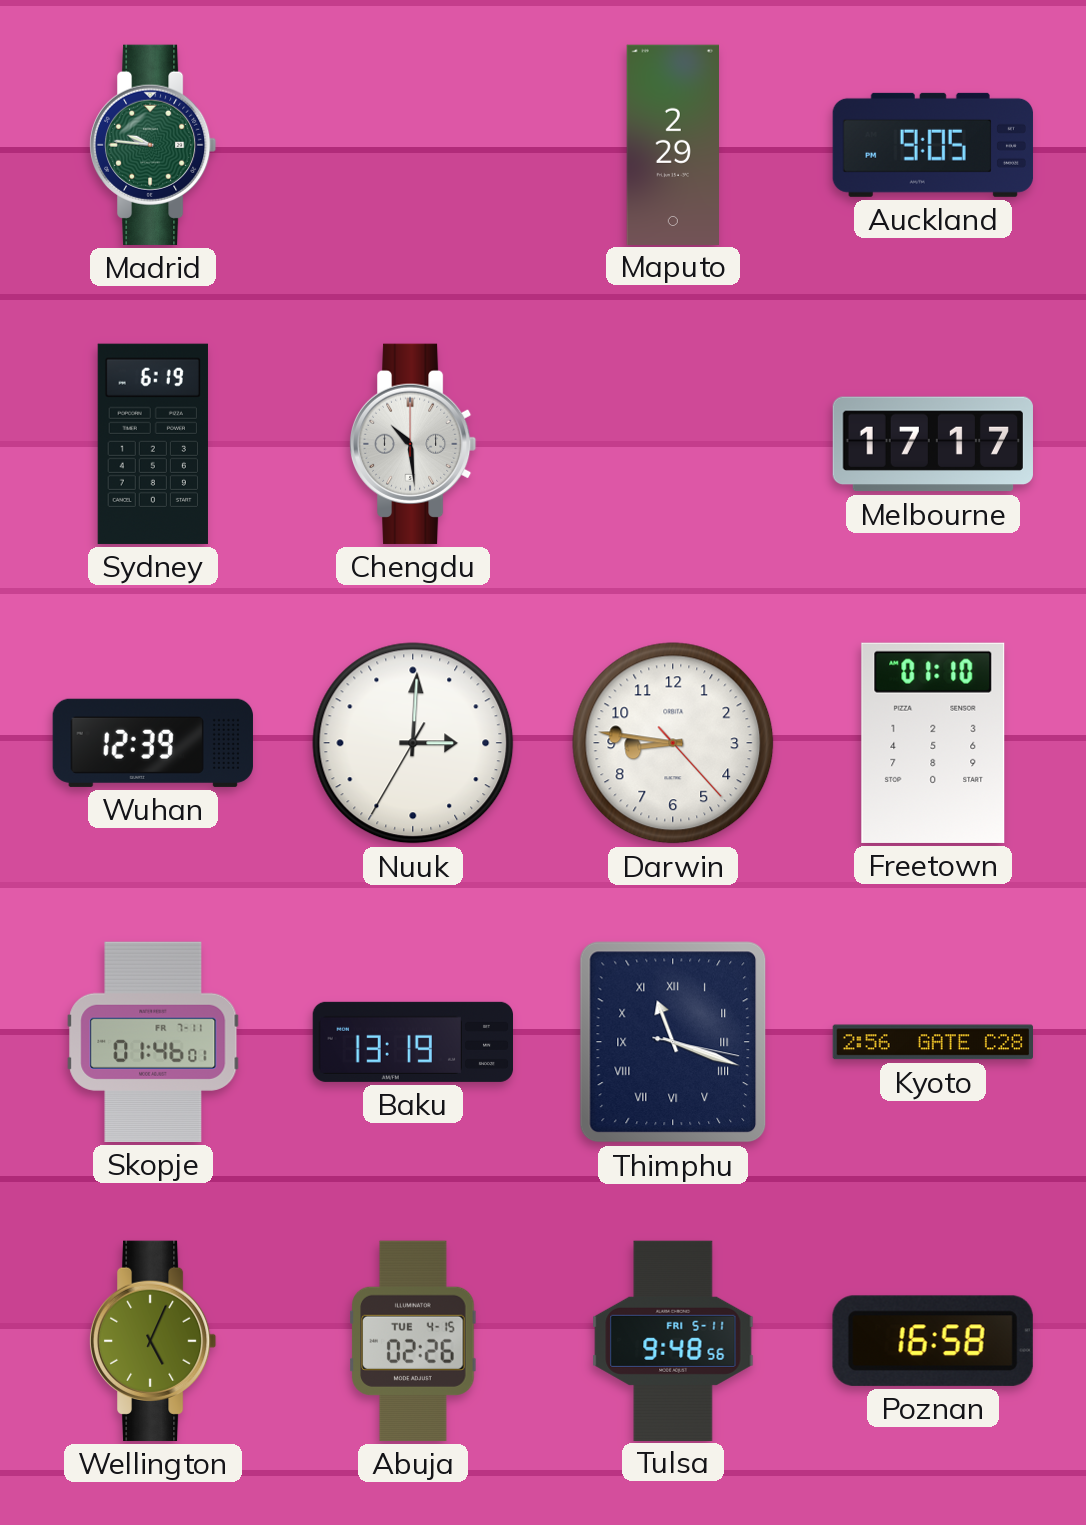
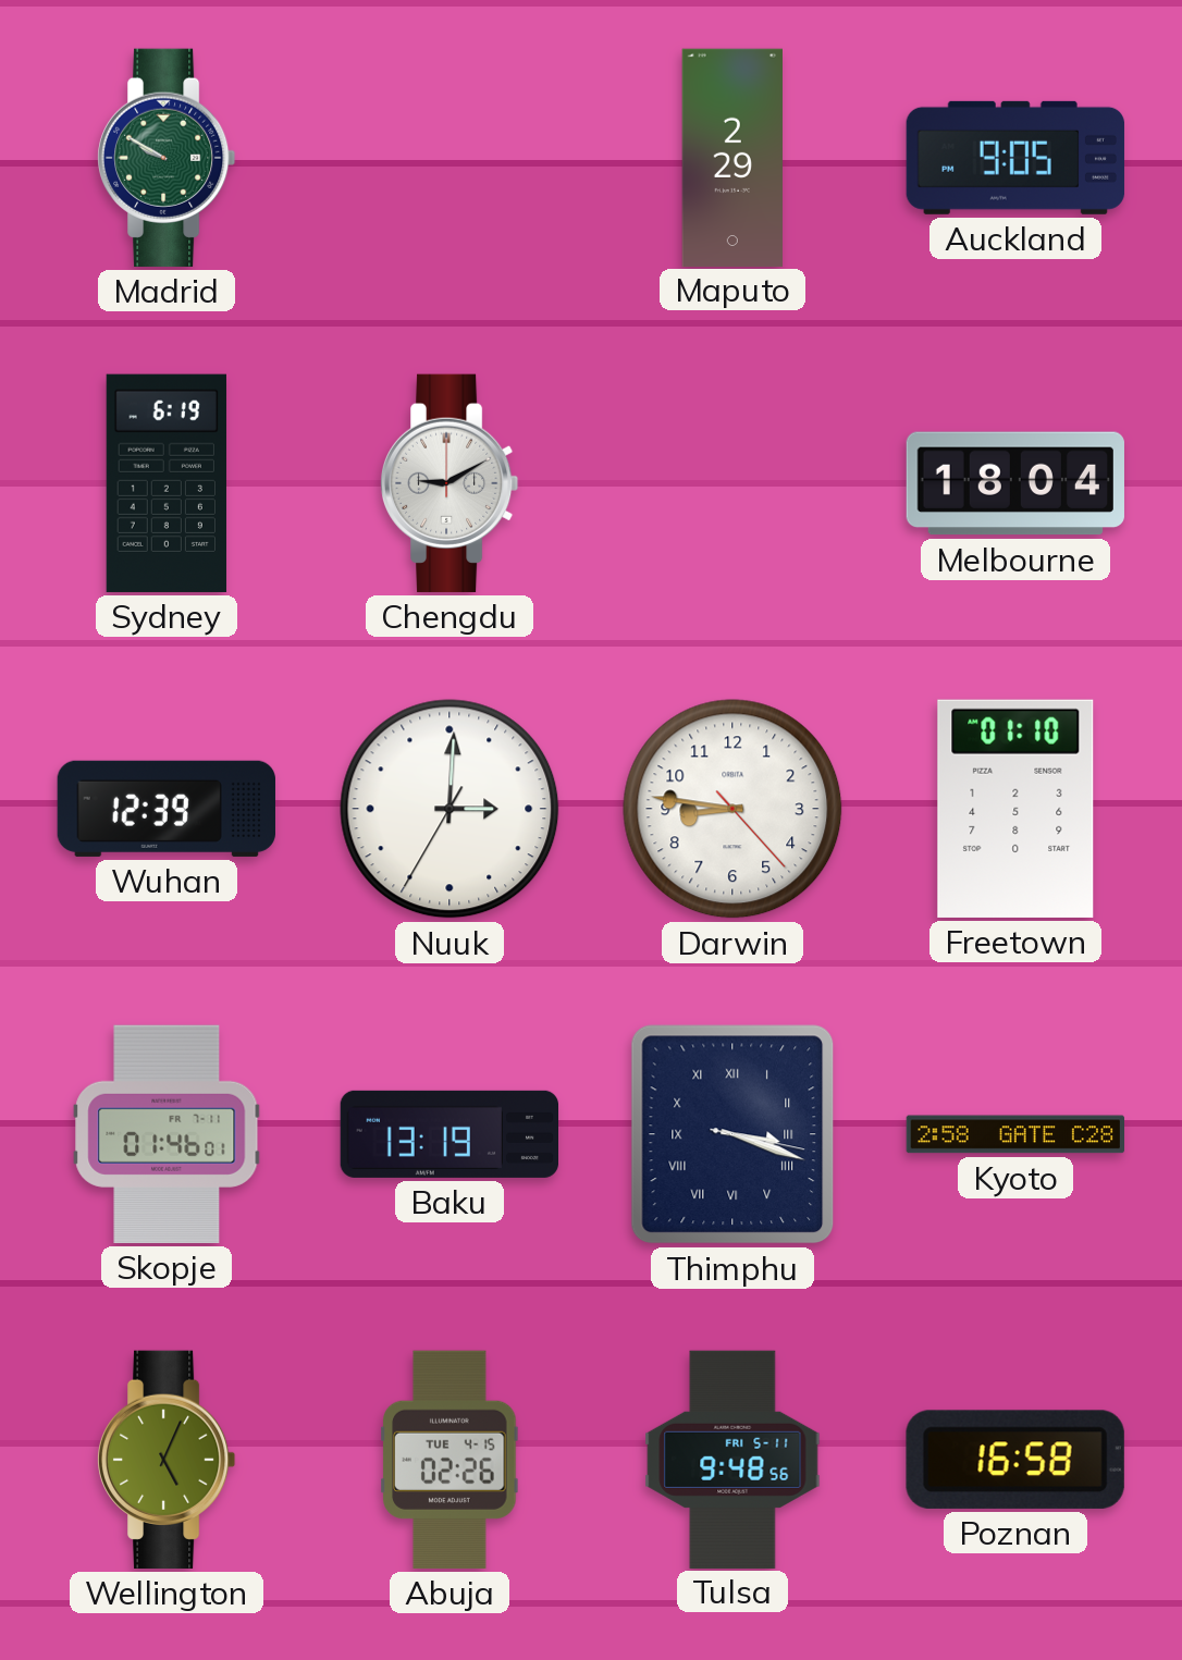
Madrid: 9:46 -> 9:50 (167, 158)
Chengdu: 10:29 -> 9:10 (450, 483)
Melbourne: 17:17 -> 18:04 (1015, 483)
Thimphu: 11:18 -> 3:18 (732, 1134)
Kyoto: 2:56 -> 2:58 (1014, 1134)
